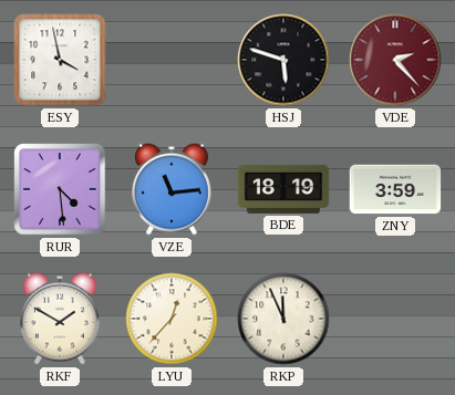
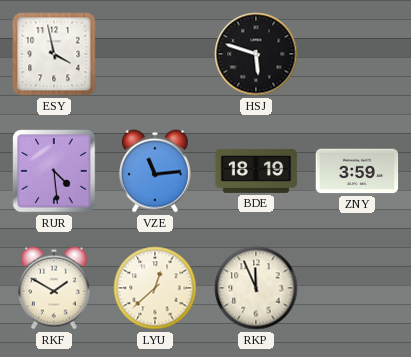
VDE: 2:23 -> none (395, 60)
LYU: 12:37 -> 12:38 (155, 288)
